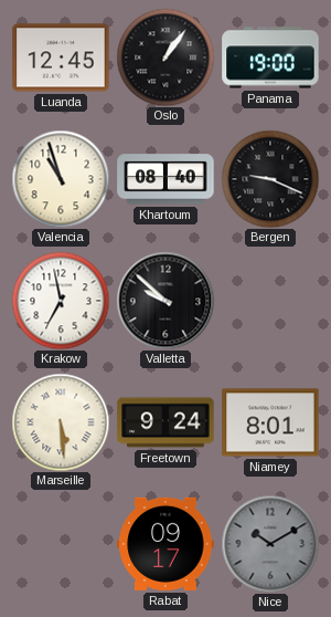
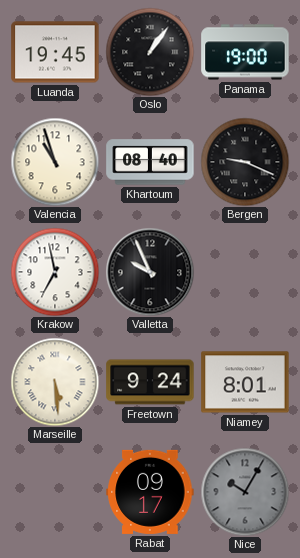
Luanda: 12:45 -> 19:45 (55, 52)
Valletta: 9:52 -> 9:56 (150, 272)
Nice: 10:10 -> 10:05 (245, 492)
